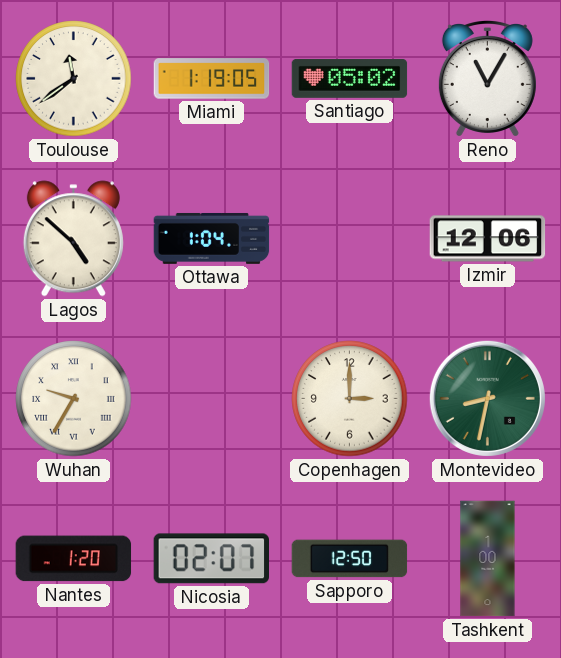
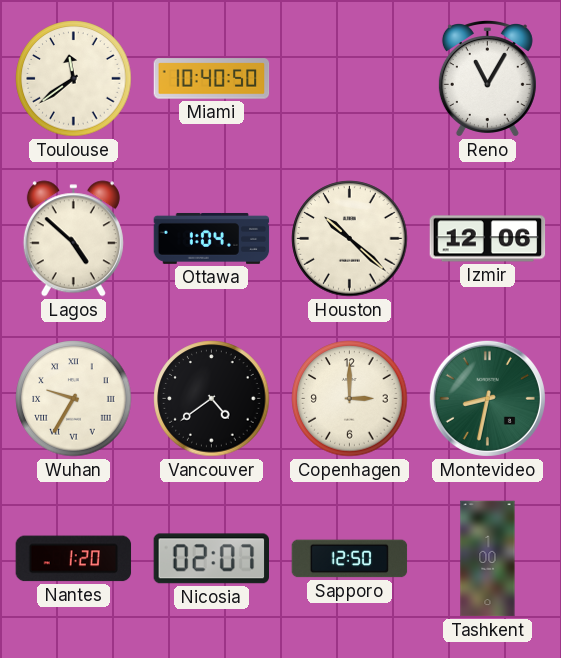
Miami: 1:19 -> 10:40 (212, 79)
Santiago: 05:02 -> none (350, 78)
Houston: none -> 10:22 (350, 239)
Vancouver: none -> 4:39 (212, 399)
